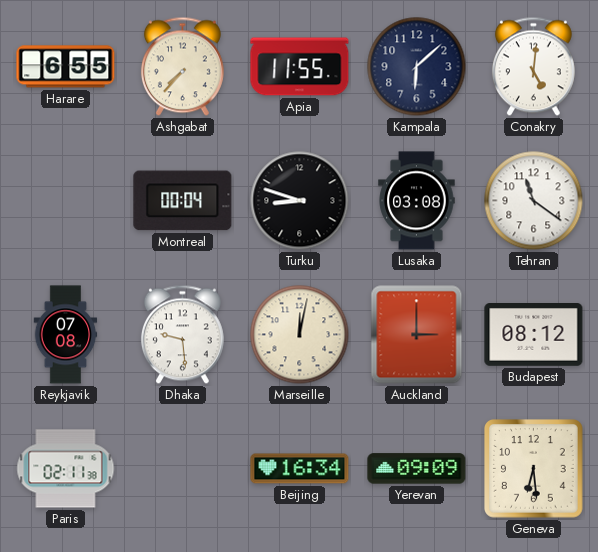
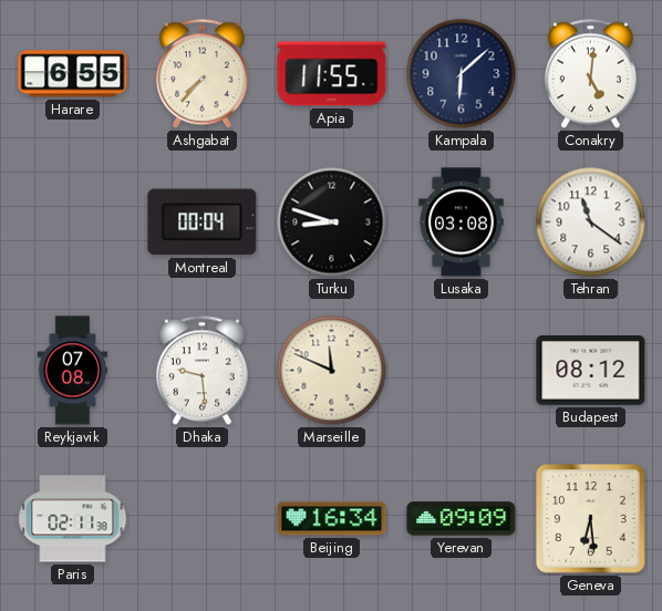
Marseille: 12:02 -> 11:49 (332, 371)
Auckland: 3:00 -> none (417, 335)
